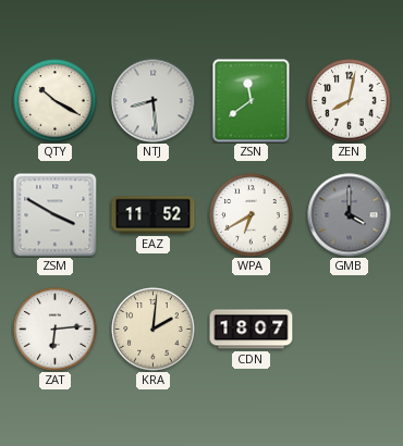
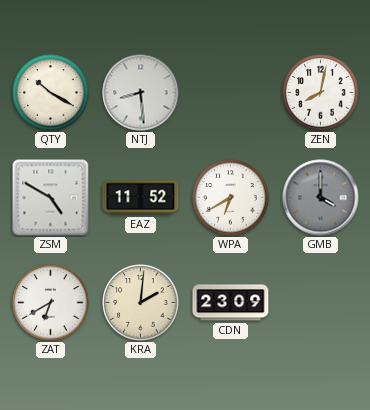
ZSN: 11:39 -> none (252, 101)
ZSM: 3:50 -> 4:50 (51, 198)
ZAT: 6:14 -> 6:40 (51, 303)
CDN: 18:07 -> 23:09 (231, 303)
